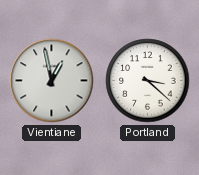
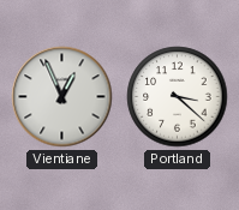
Vientiane: 12:58 -> 12:56 (62, 97)
